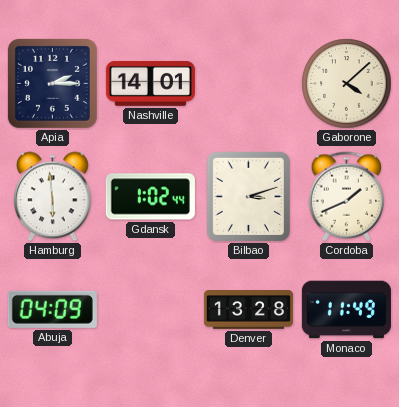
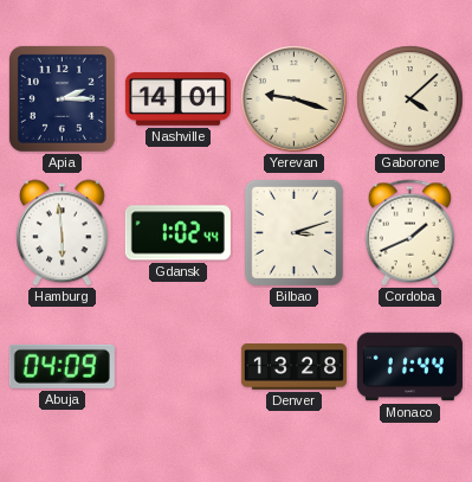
Yerevan: none -> 9:18 (295, 99)
Monaco: 11:49 -> 11:44 (409, 367)
